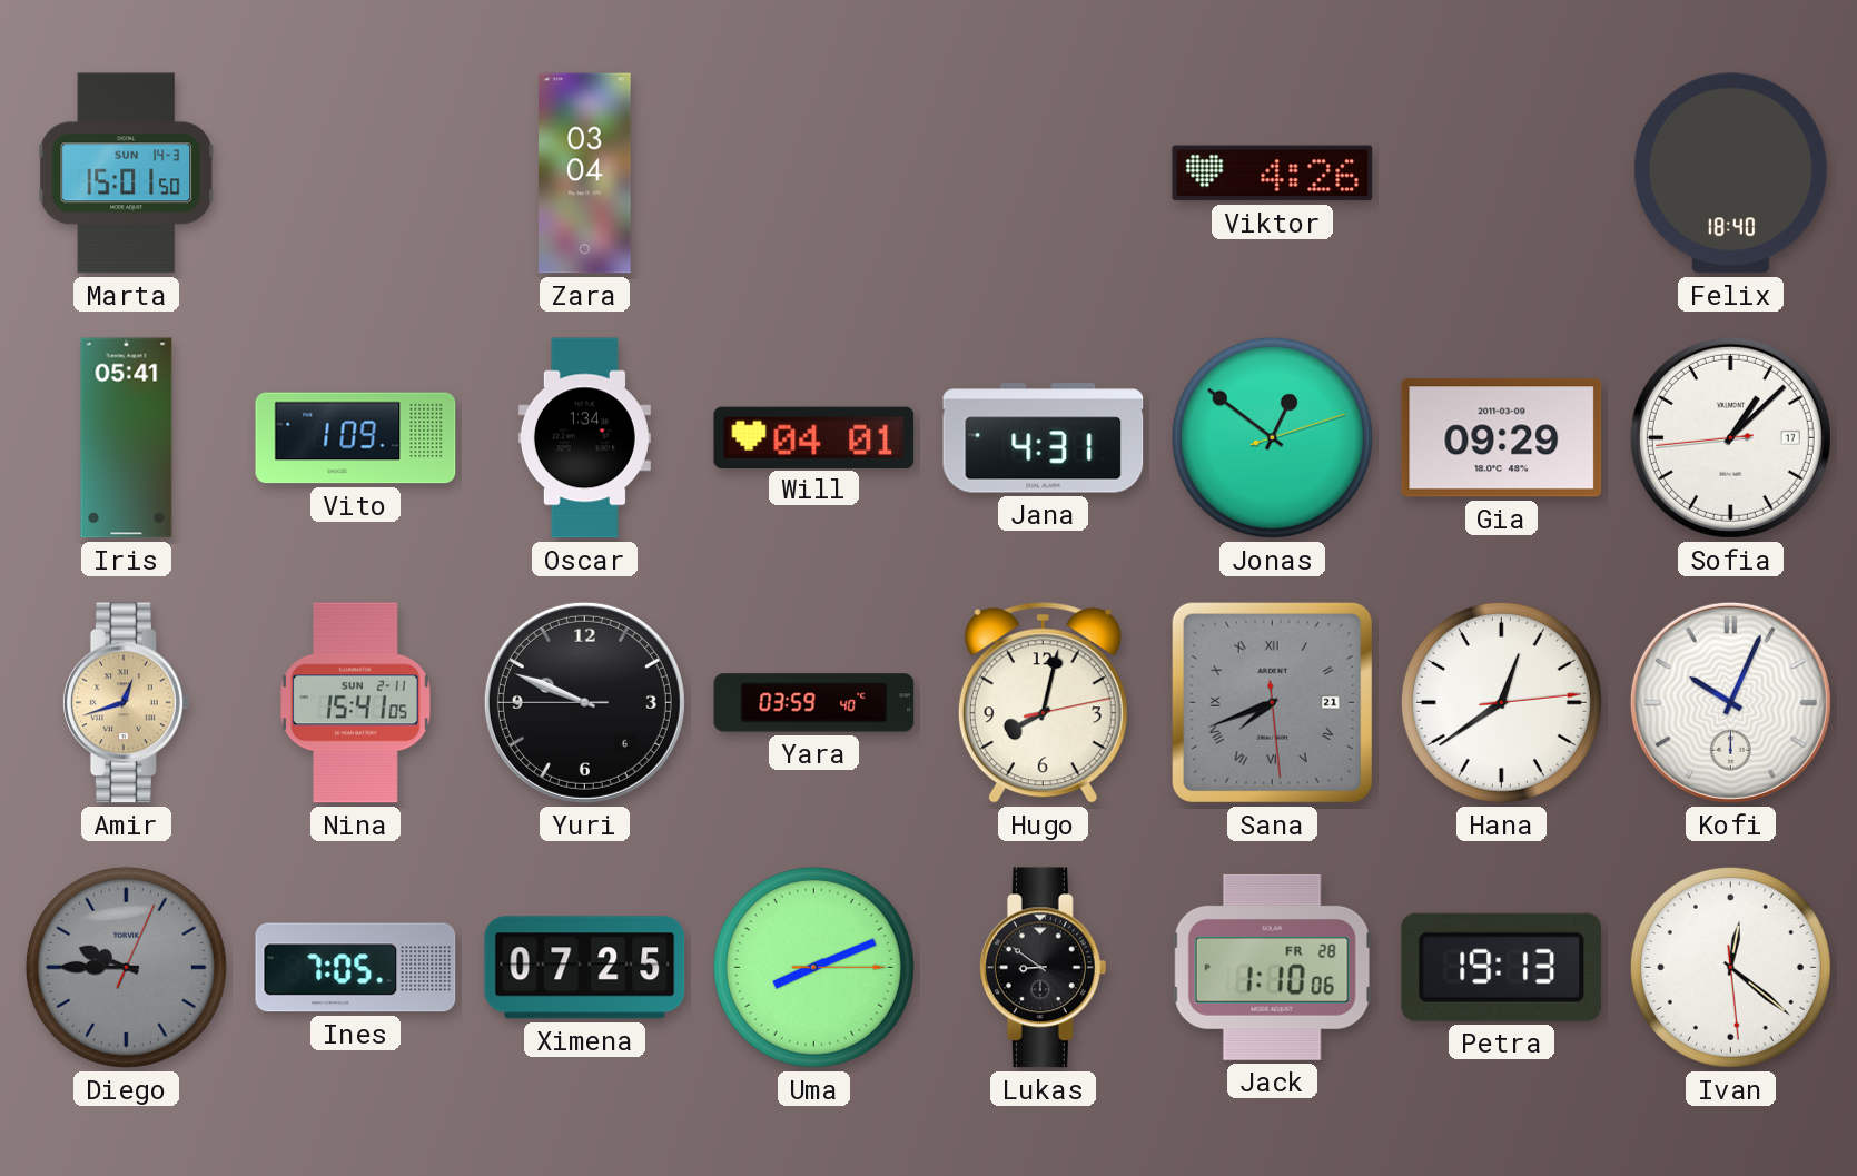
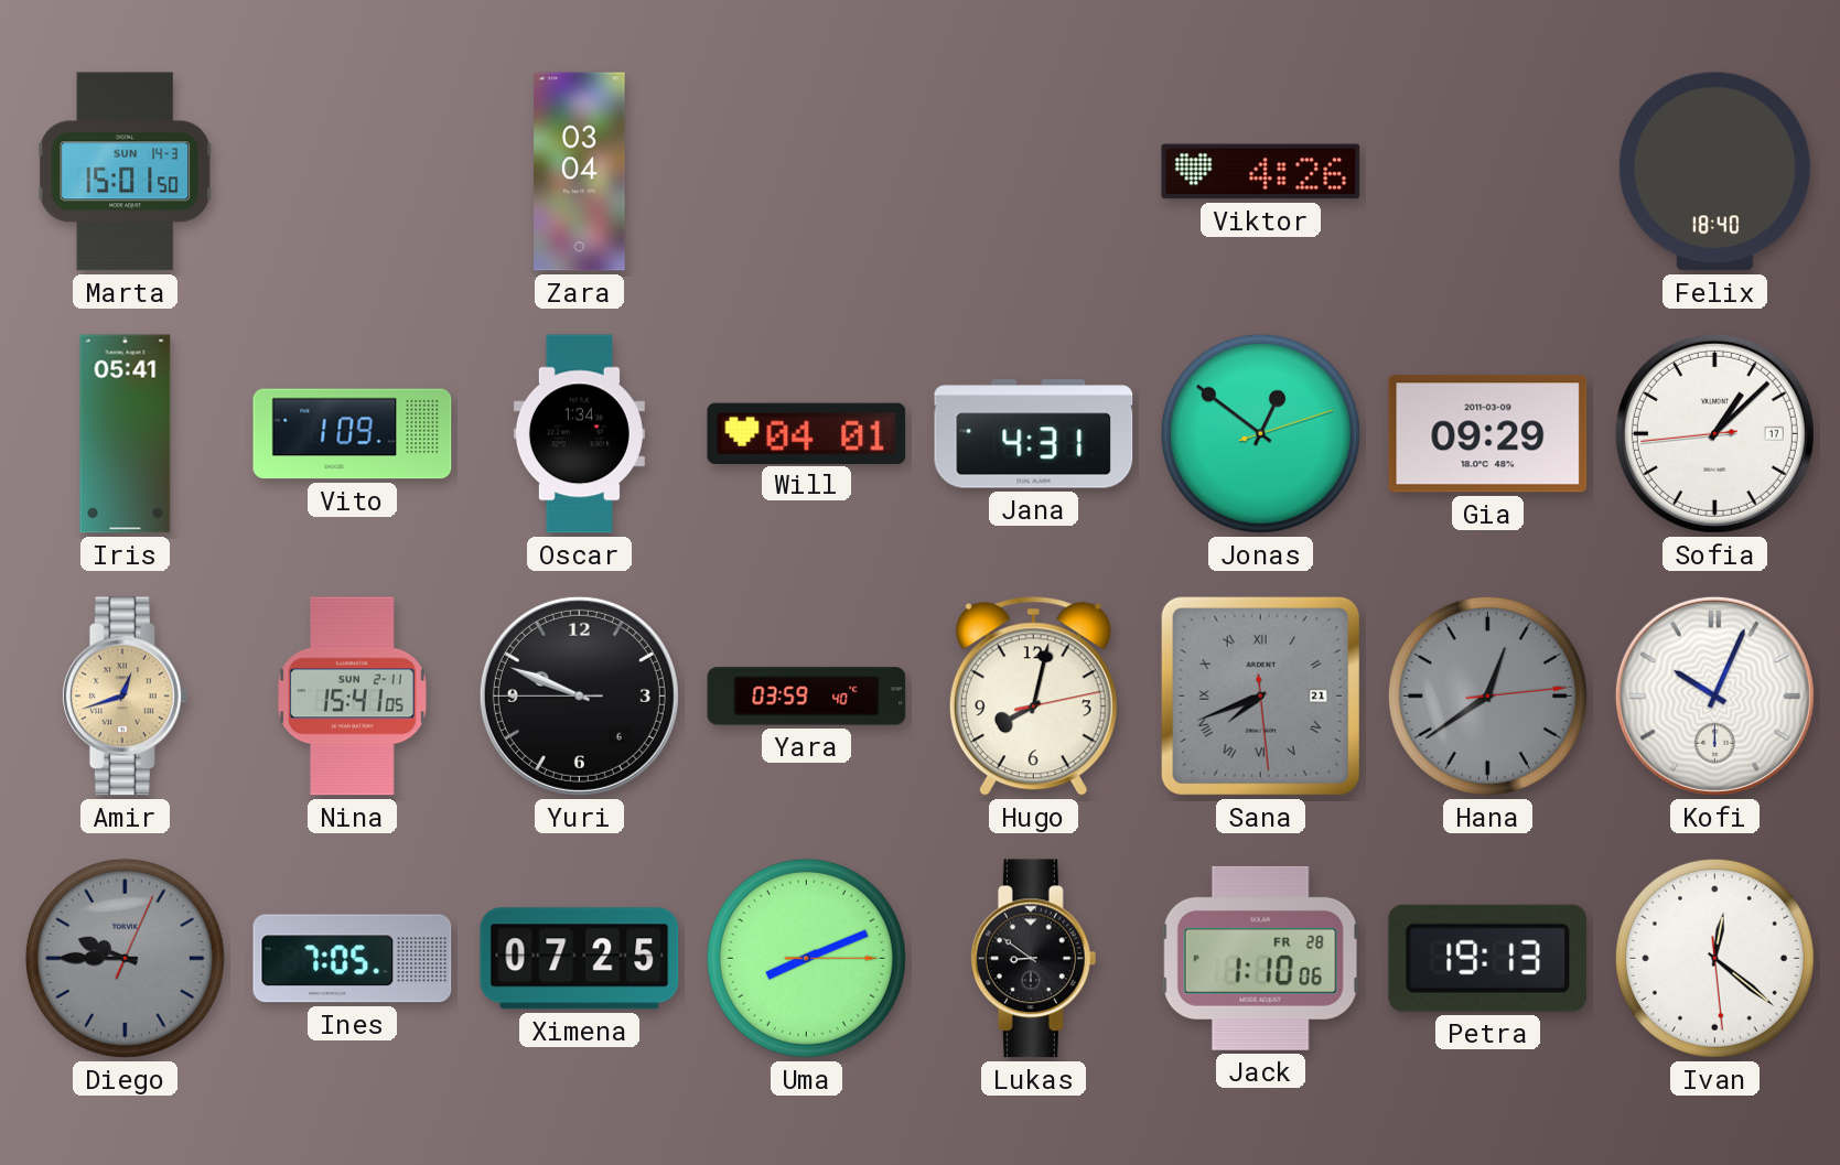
Hana dial: white -> grey (1487, 695)
